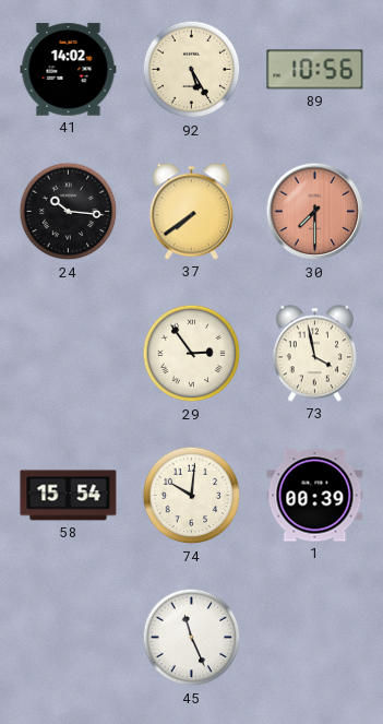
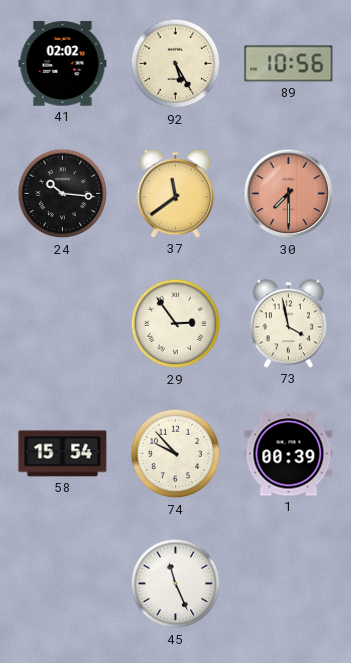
41: 14:02 -> 02:02 (63, 64)
37: 7:39 -> 11:39 (175, 194)
74: 10:01 -> 9:53 (176, 454)
